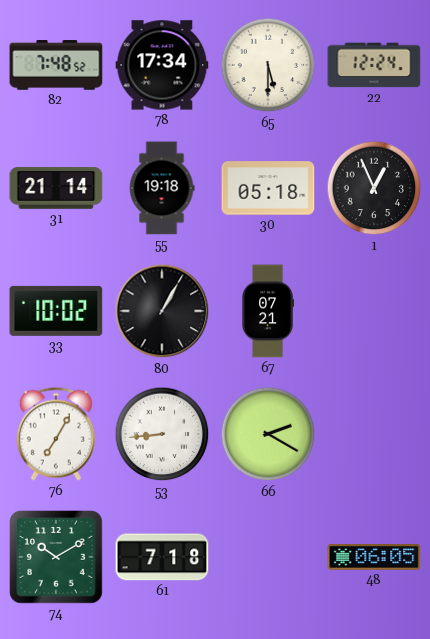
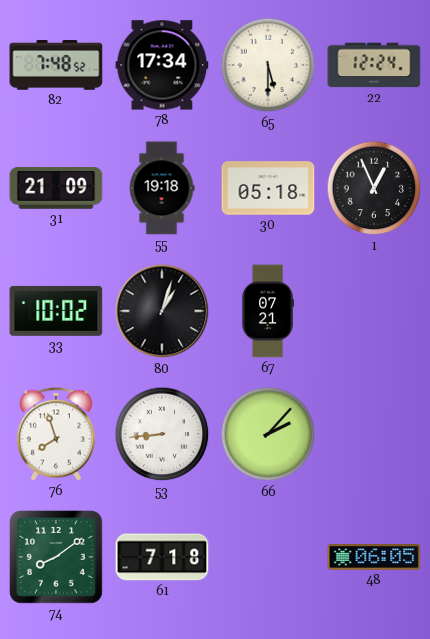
31: 21:14 -> 21:09 (56, 188)
80: 1:05 -> 1:03 (162, 311)
76: 7:05 -> 7:57 (56, 434)
66: 2:20 -> 2:07 (268, 434)
74: 10:10 -> 8:09 (57, 558)
